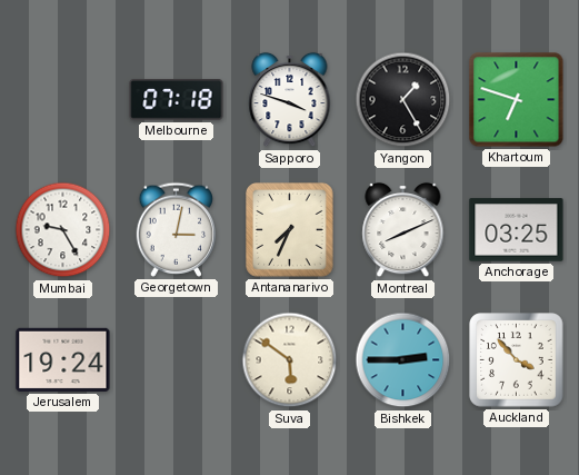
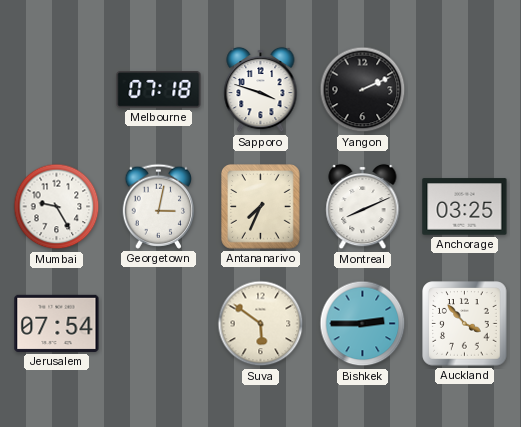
Yangon: 1:25 -> 2:11 (363, 90)
Khartoum: 6:48 -> none (517, 100)
Jerusalem: 19:24 -> 07:54 (57, 323)
